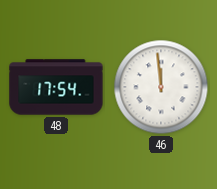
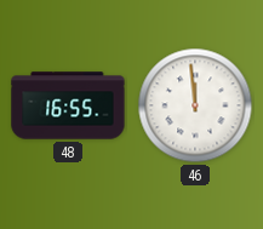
48: 17:54 -> 16:55 (68, 105)
